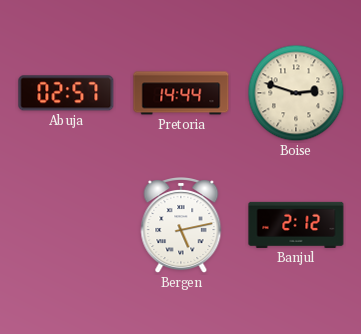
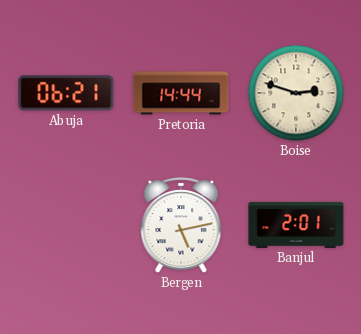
Abuja: 02:57 -> 06:21 (66, 93)
Banjul: 2:12 -> 2:01 (296, 225)
